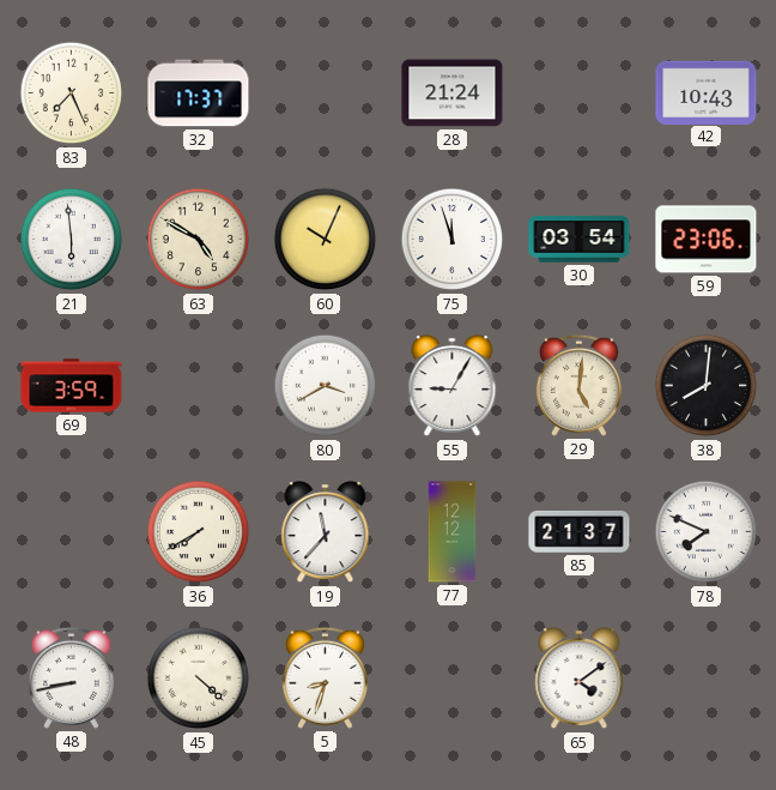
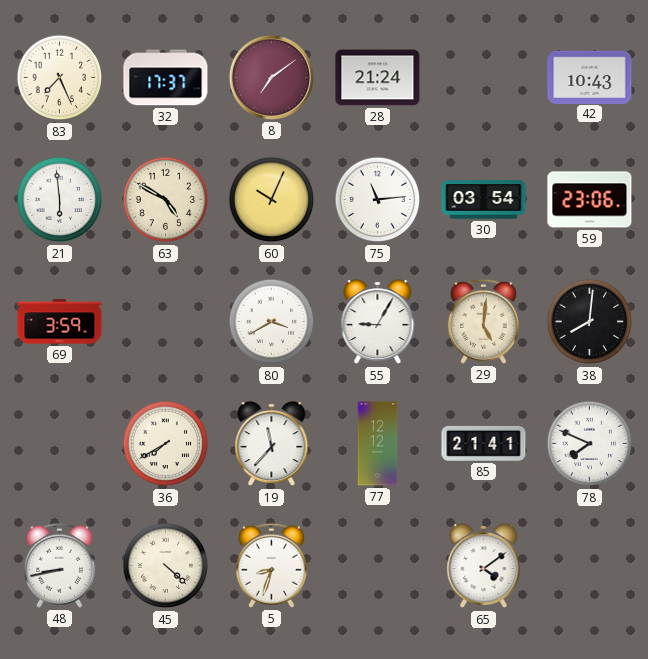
8: none -> 7:09 (271, 77)
75: 11:57 -> 11:14 (378, 200)
85: 21:37 -> 21:41 (484, 443)
